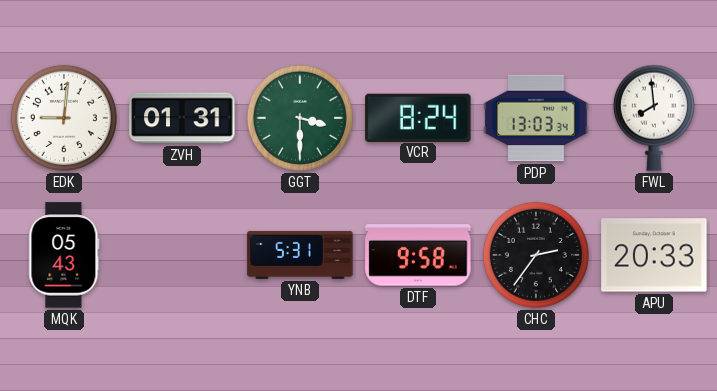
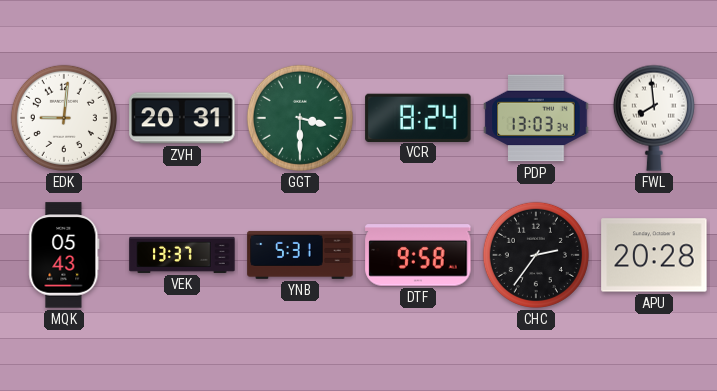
ZVH: 01:31 -> 20:31 (182, 118)
VEK: none -> 13:37 (182, 255)
APU: 20:33 -> 20:28 (654, 255)
